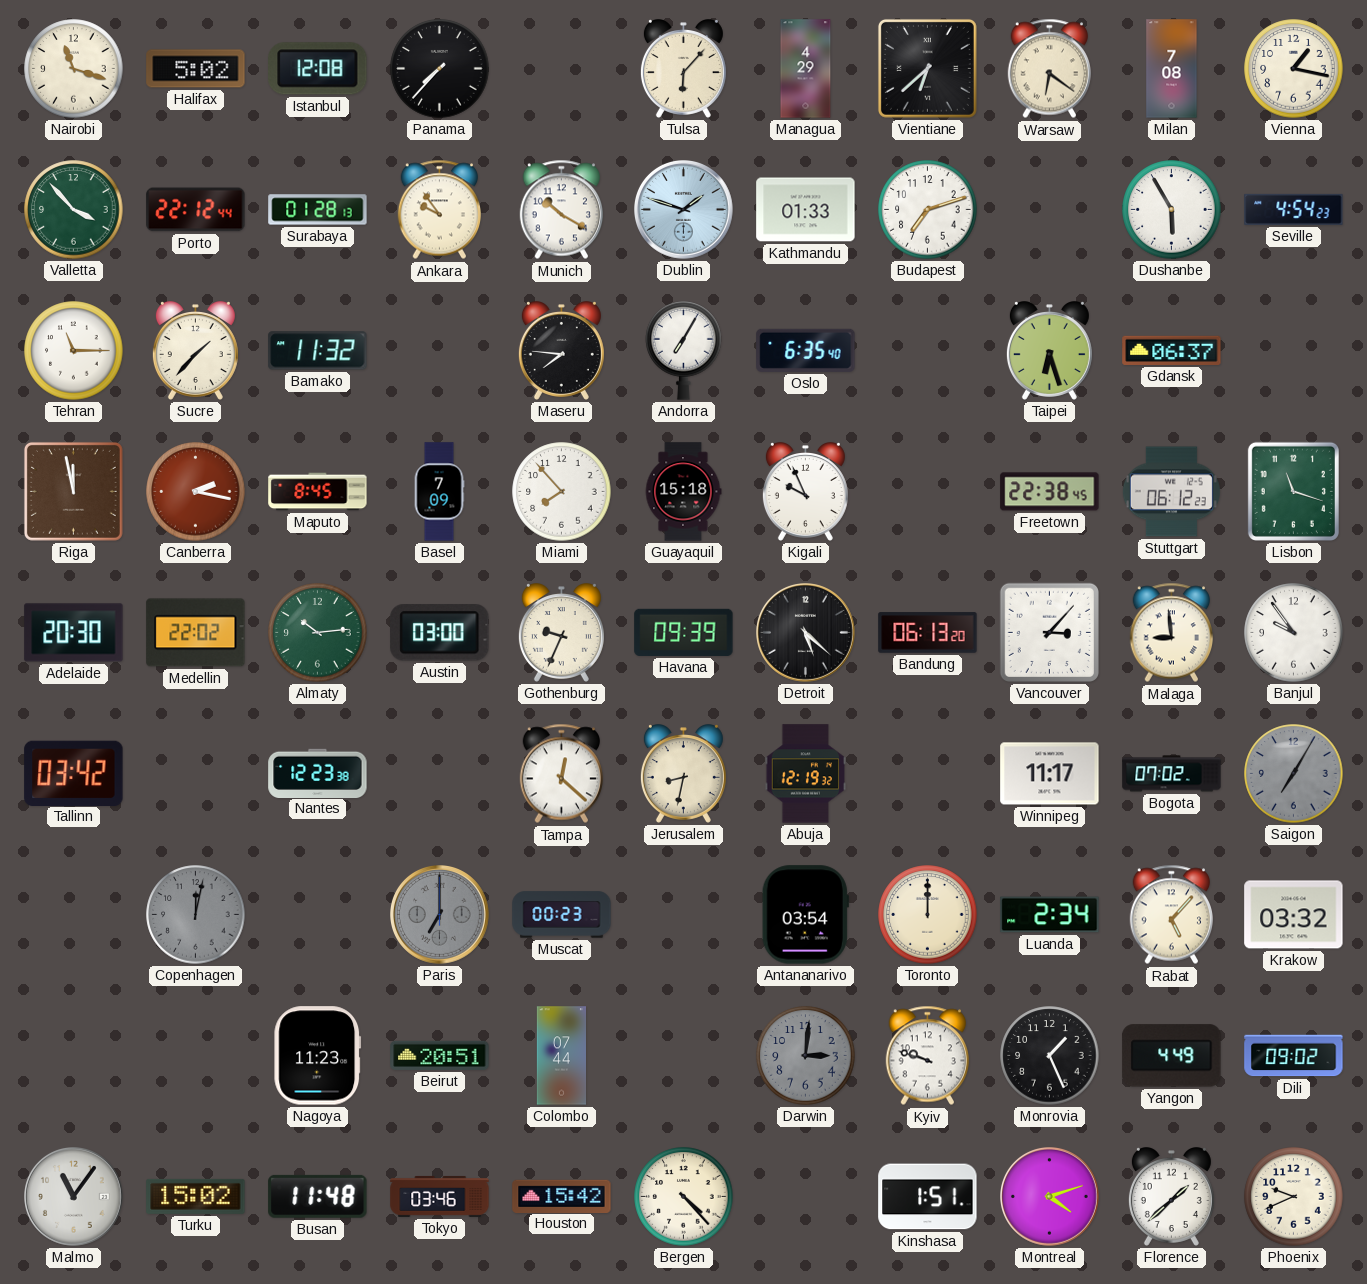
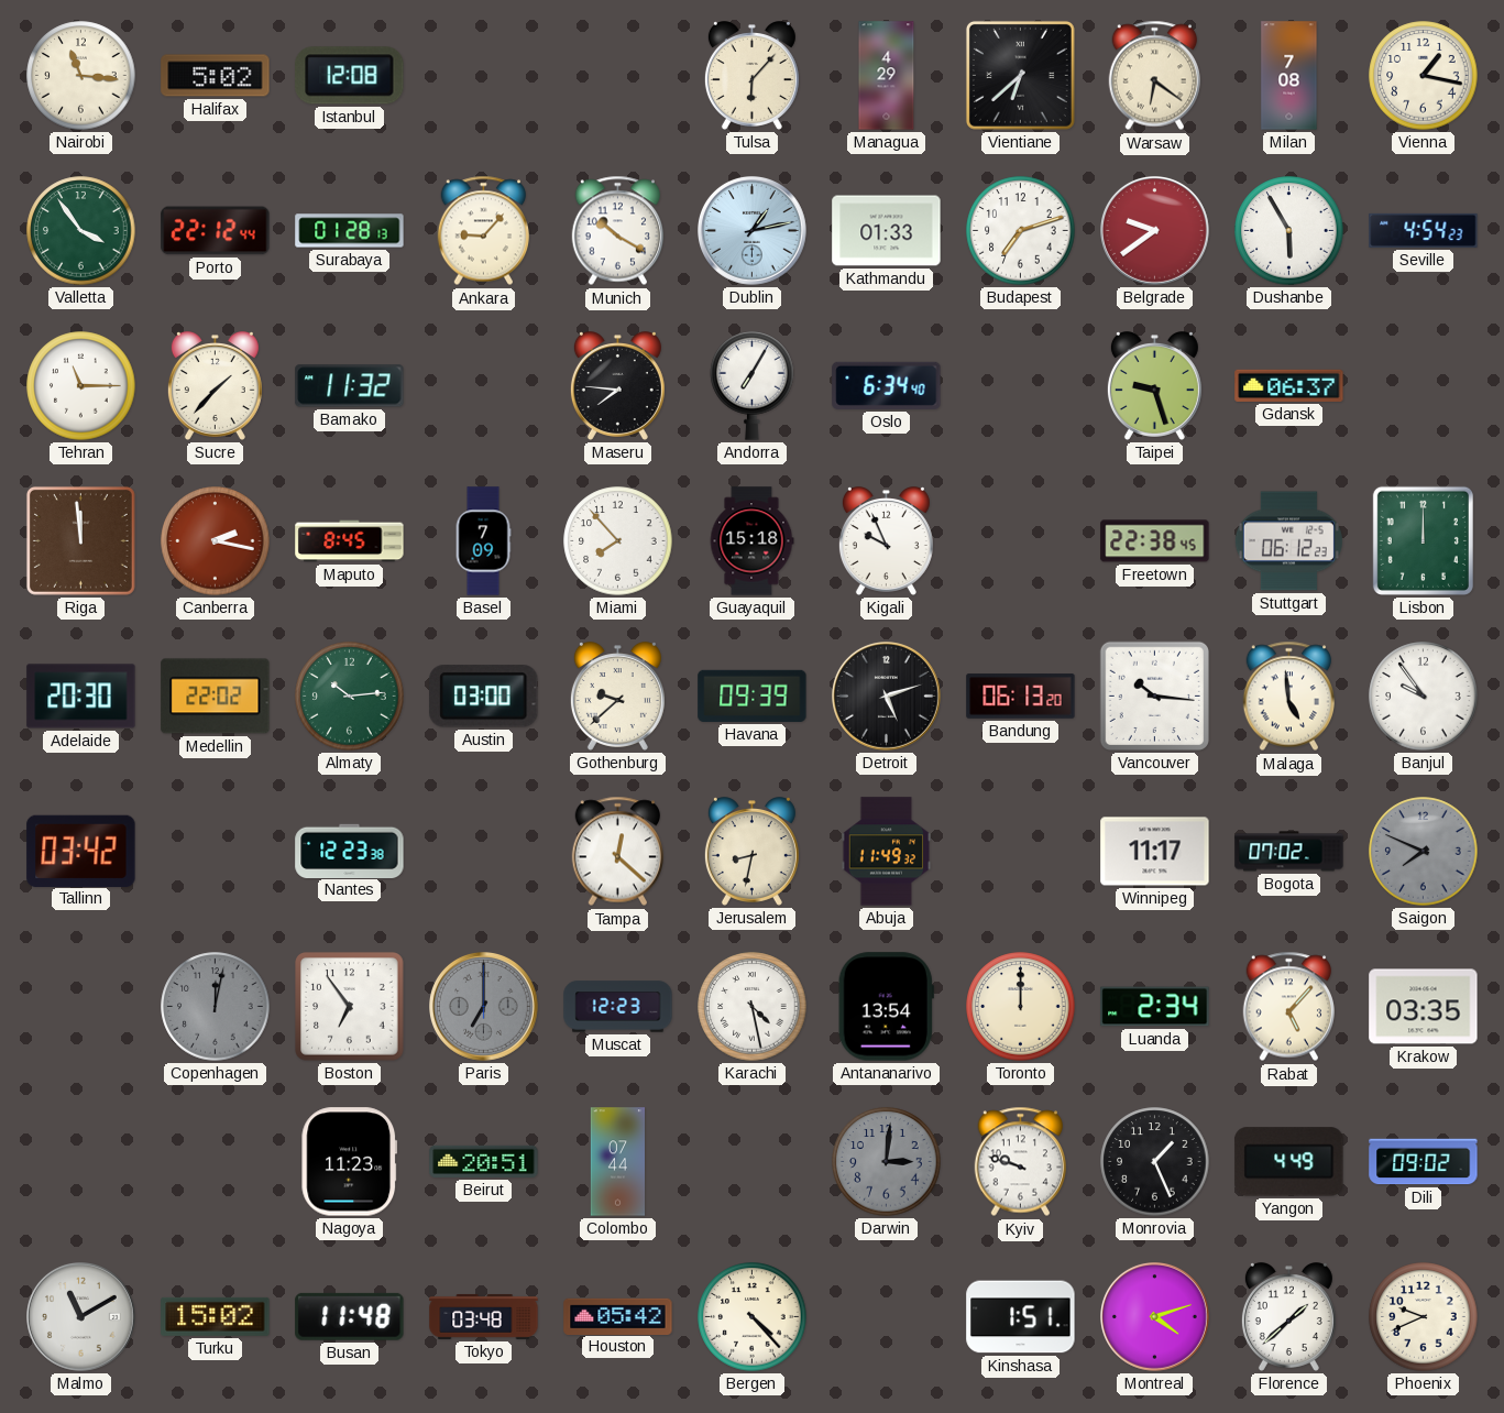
Nairobi: 11:18 -> 11:16 (81, 76)
Panama: 7:37 -> none (440, 69)
Valletta: 3:53 -> 3:54 (81, 231)
Ankara: 9:54 -> 9:07 (484, 231)
Dublin: 1:48 -> 1:13 (753, 231)
Belgrade: none -> 9:39 (1155, 231)
Oslo: 6:35 -> 6:34 (887, 385)
Taipei: 6:27 -> 9:27 (1154, 386)
Riga: 11:58 -> 11:59 (80, 540)
Lisbon: 11:18 -> 12:00 (1423, 540)
Gothenburg: 9:34 -> 9:38 (617, 697)
Detroit: 5:22 -> 5:12 (887, 697)
Vancouver: 3:07 -> 10:16 (1154, 695)
Malaga: 8:59 -> 4:59 (1289, 697)
Abuja: 12:19 -> 11:49 (887, 852)
Saigon: 7:05 -> 7:49 (1424, 852)
Boston: none -> 6:54 (350, 1007)
Muscat: 00:23 -> 12:23 (618, 1007)
Karachi: none -> 4:28 (753, 1007)
Antananarivo: 03:54 -> 13:54 (886, 1007)
Krakow: 03:32 -> 03:35 (1424, 1007)
Malmo: 11:06 -> 11:10 (81, 1317)
Tokyo: 03:46 -> 03:48 (484, 1316)
Houston: 15:42 -> 05:42 (618, 1316)
